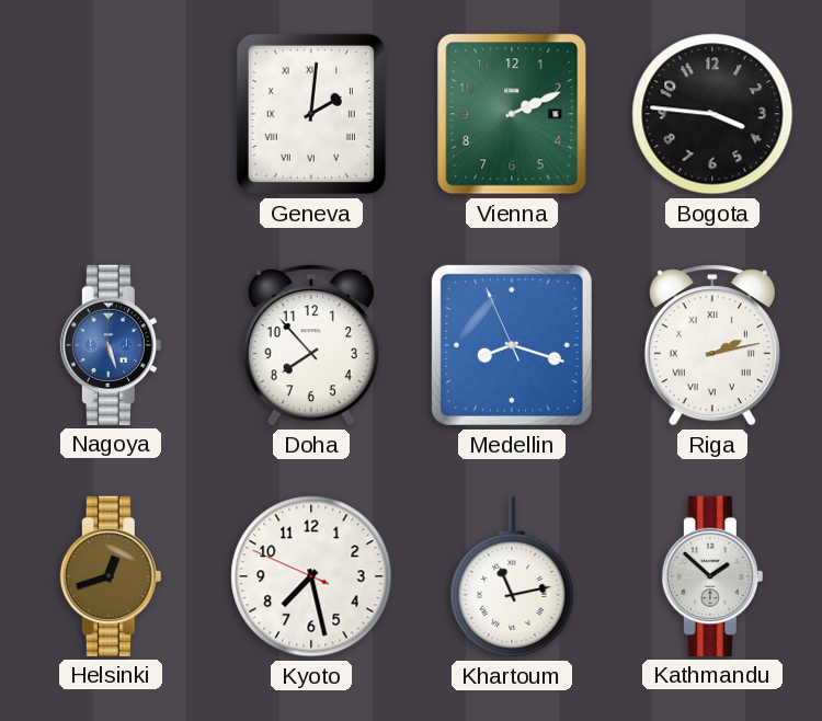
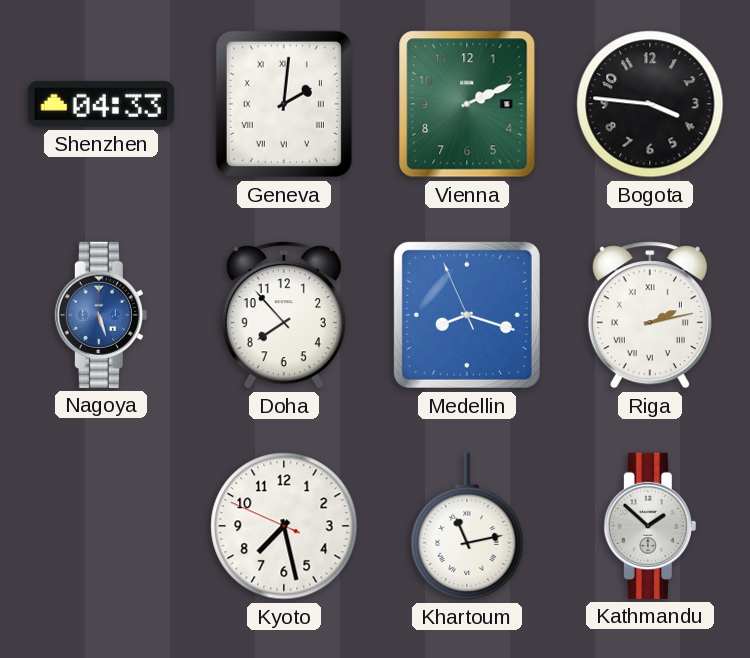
Shenzhen: none -> 04:33 (101, 104)
Helsinki: 12:42 -> none (111, 576)
